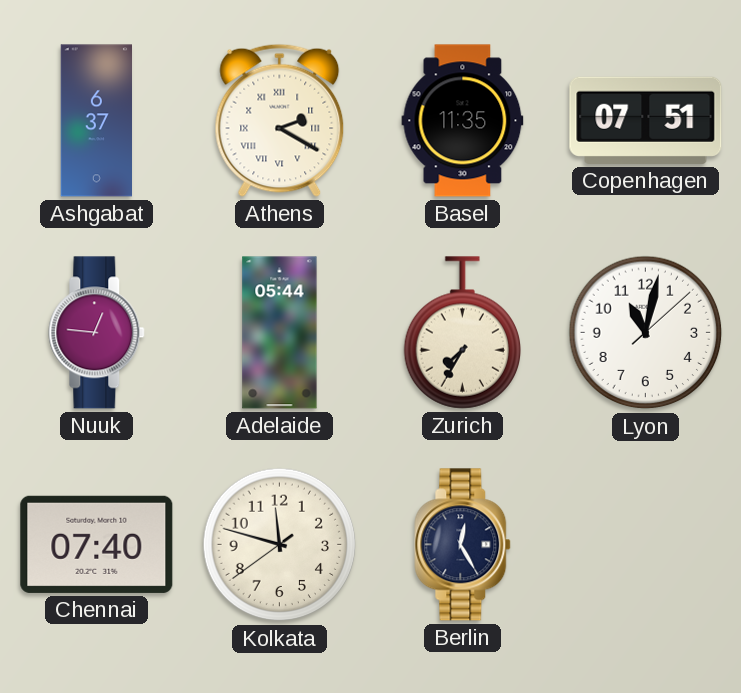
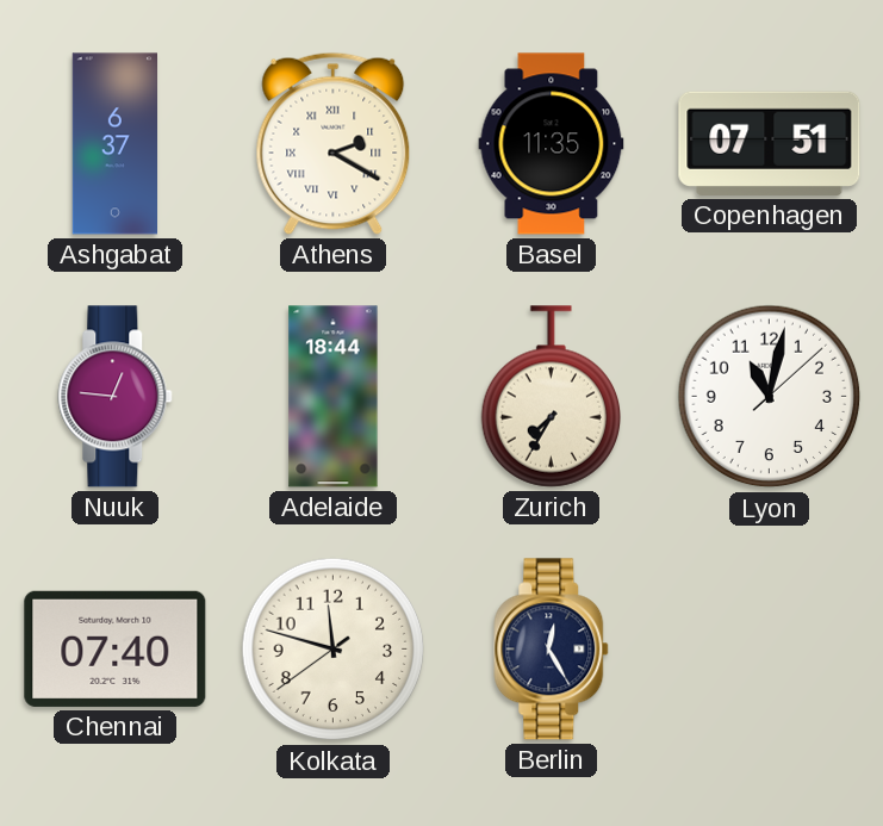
Adelaide: 05:44 -> 18:44 (334, 397)
